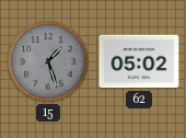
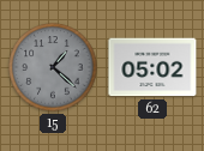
15: 1:27 -> 1:22 (53, 67)
